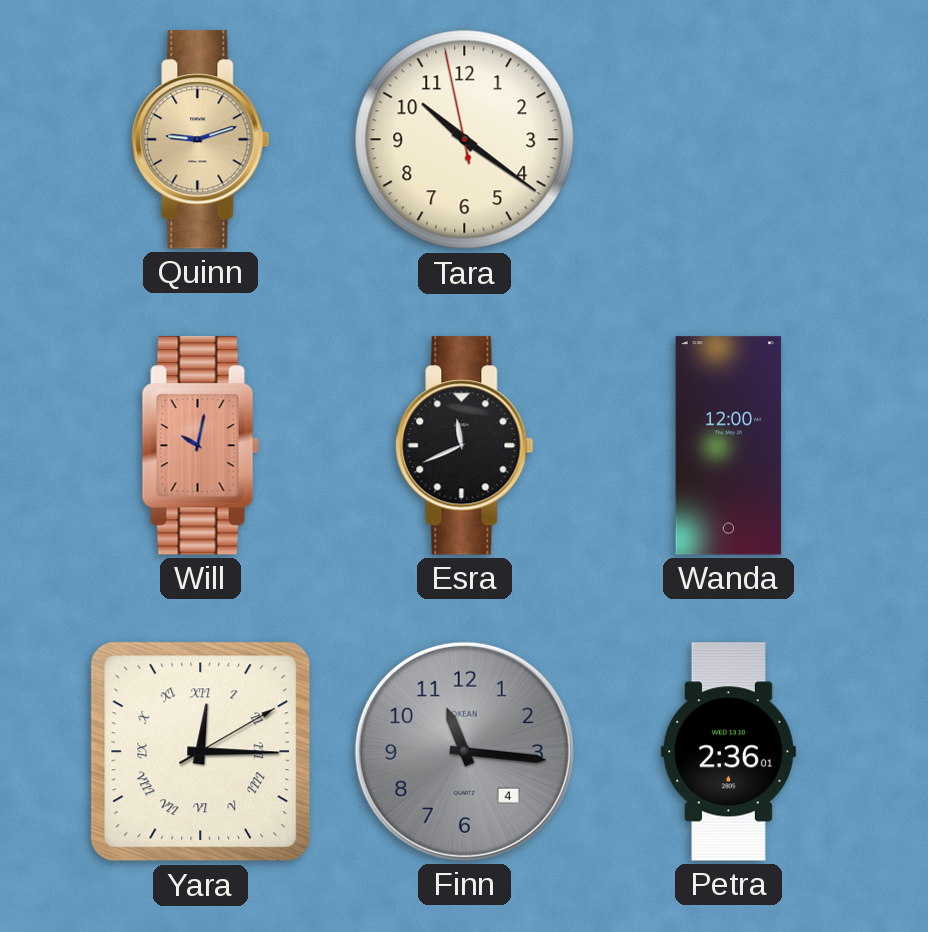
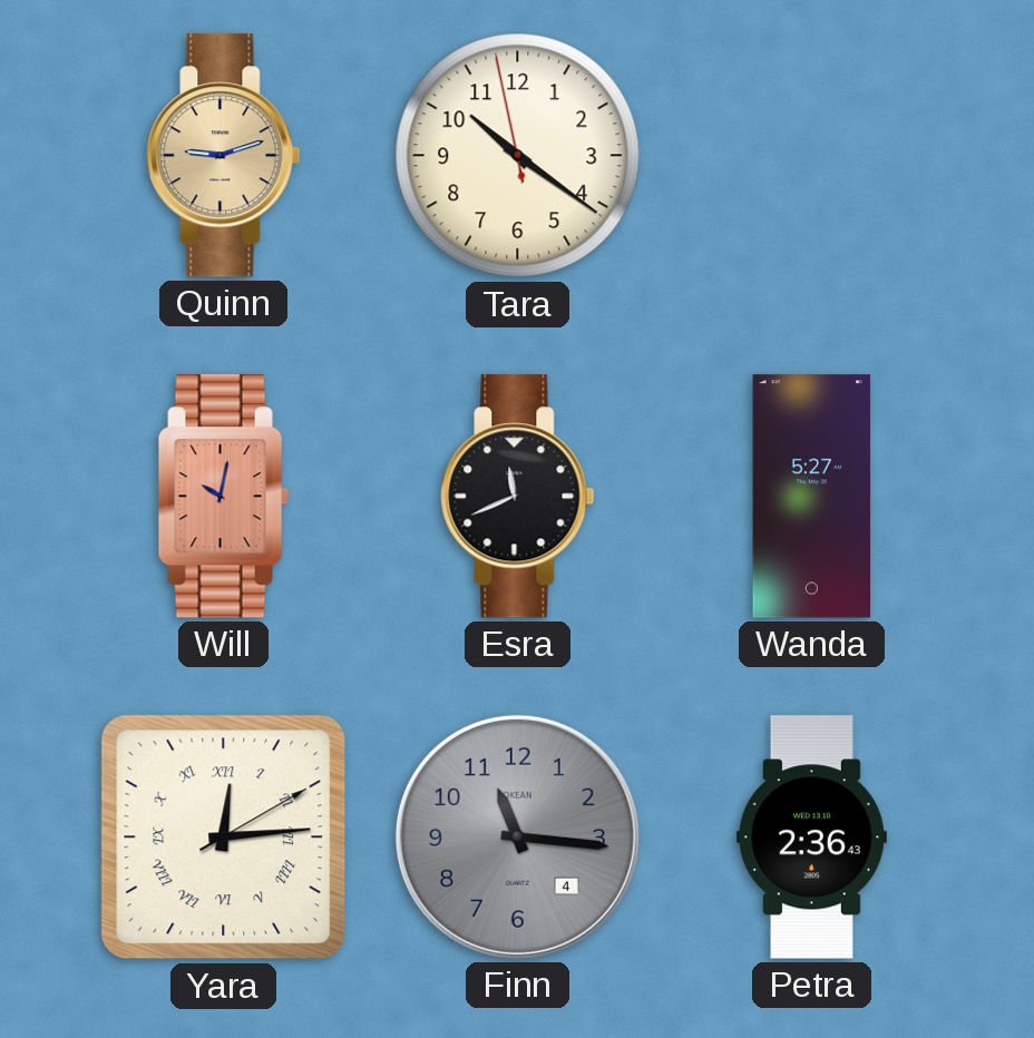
Wanda: 12:00 -> 5:27 (812, 497)
Yara: 12:15 -> 12:14 (224, 838)
Petra: 2:36:01 -> 2:36:43 (811, 838)
